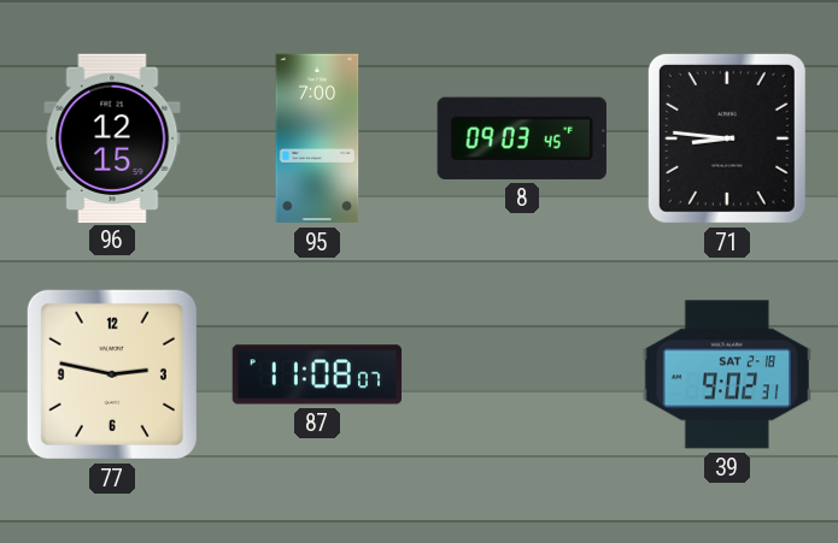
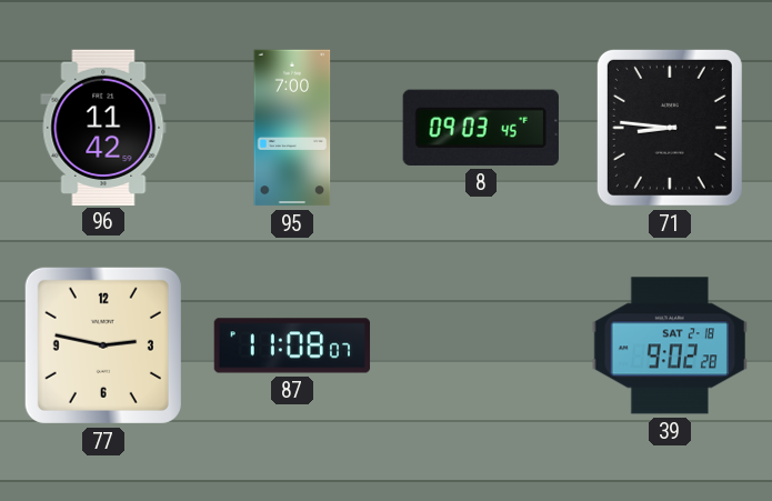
96: 12:15 -> 11:42 (103, 127)
39: 9:02:31 -> 9:02:28 (669, 345)
